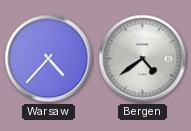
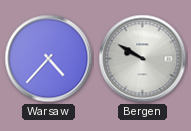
Bergen: 4:39 -> 9:50 (143, 59)
